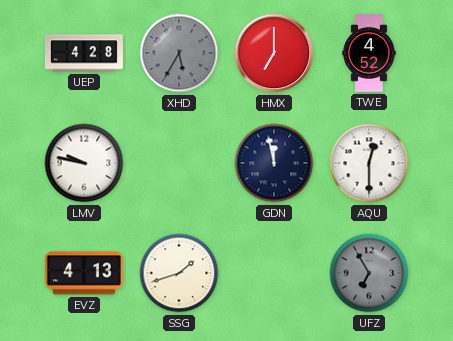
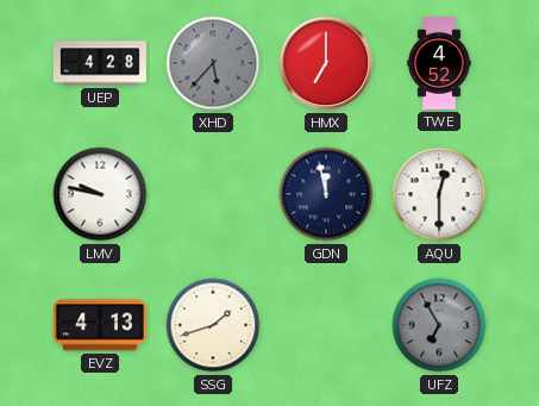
XHD: 5:35 -> 5:37 (213, 63)
